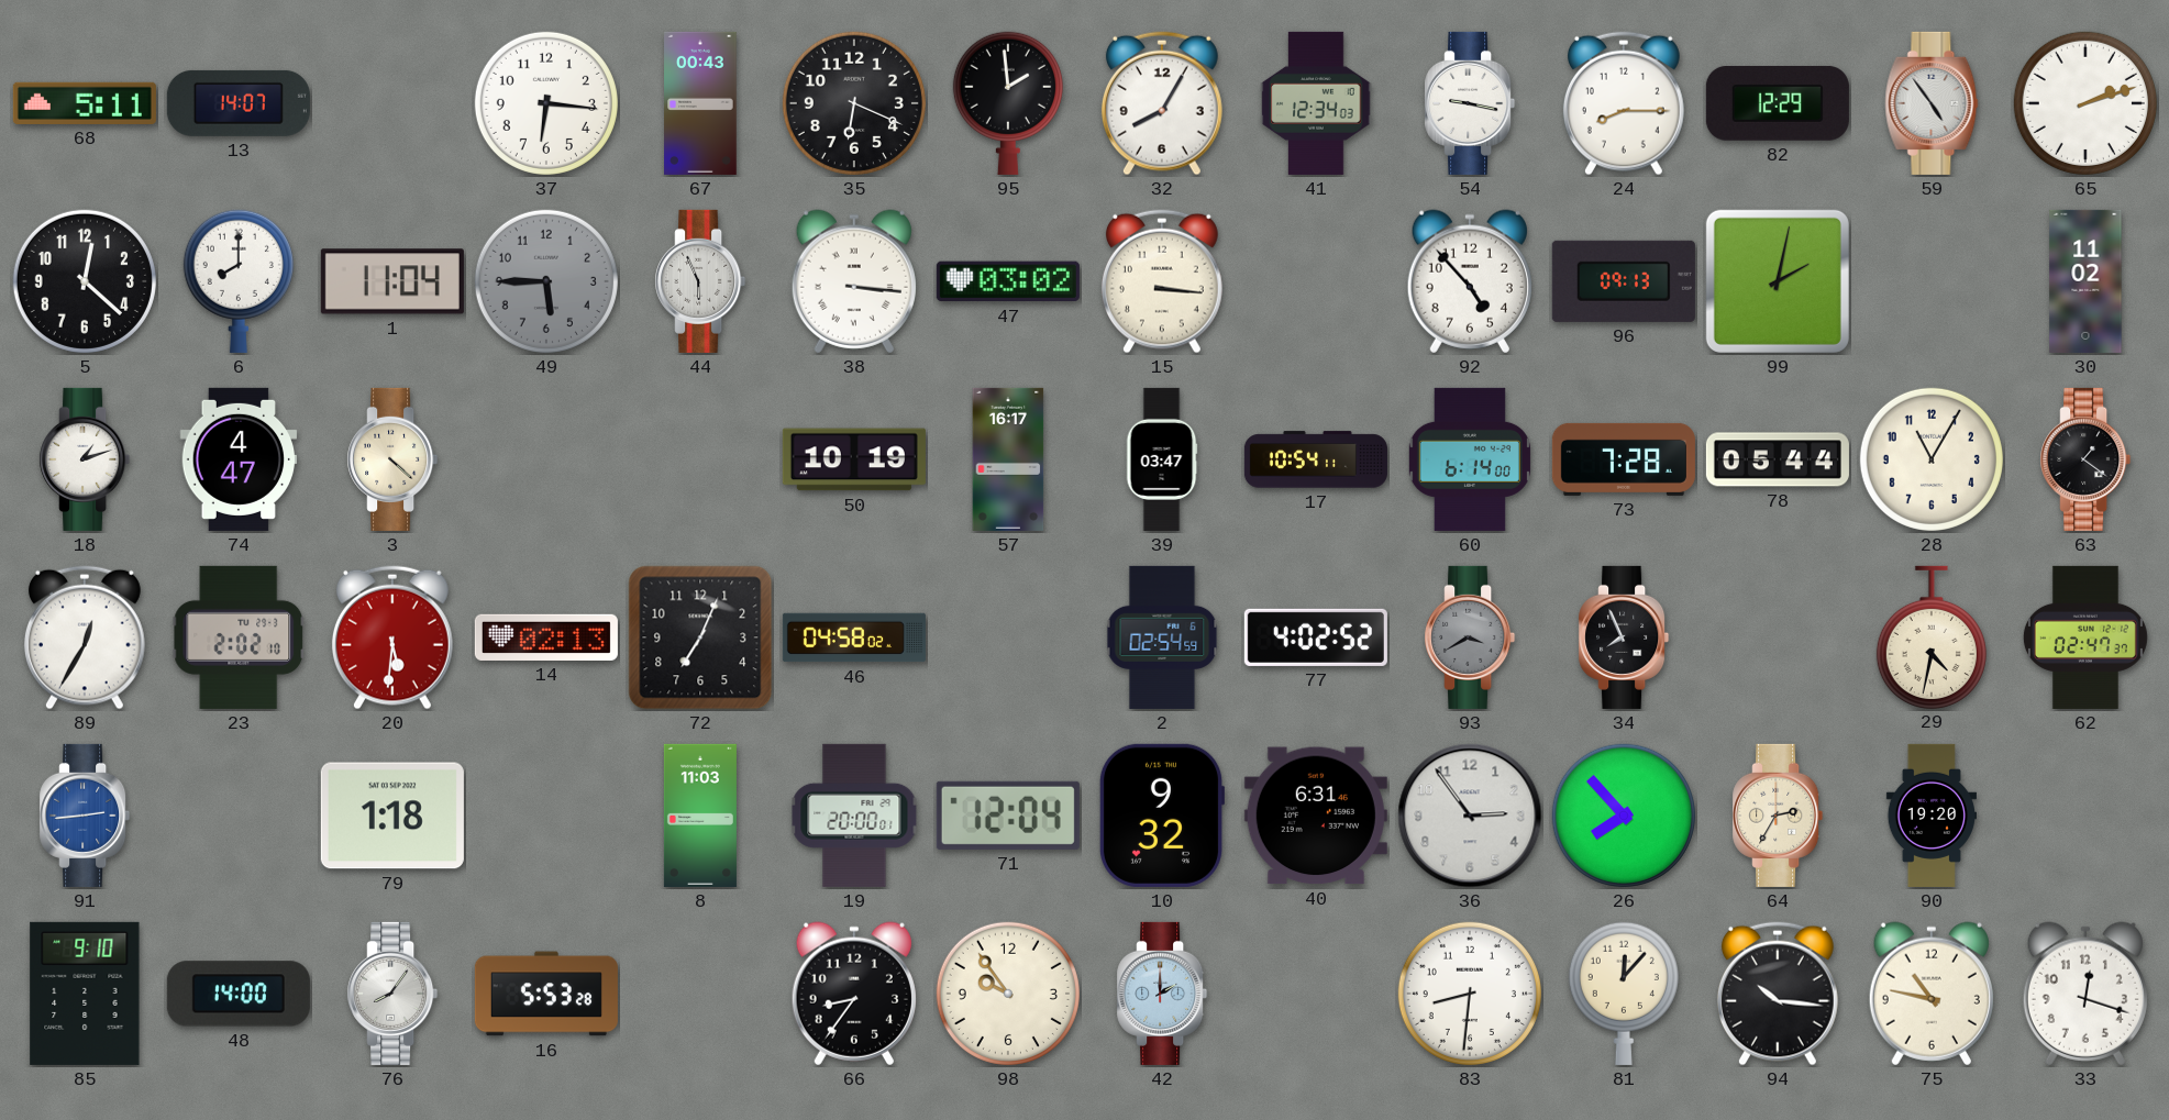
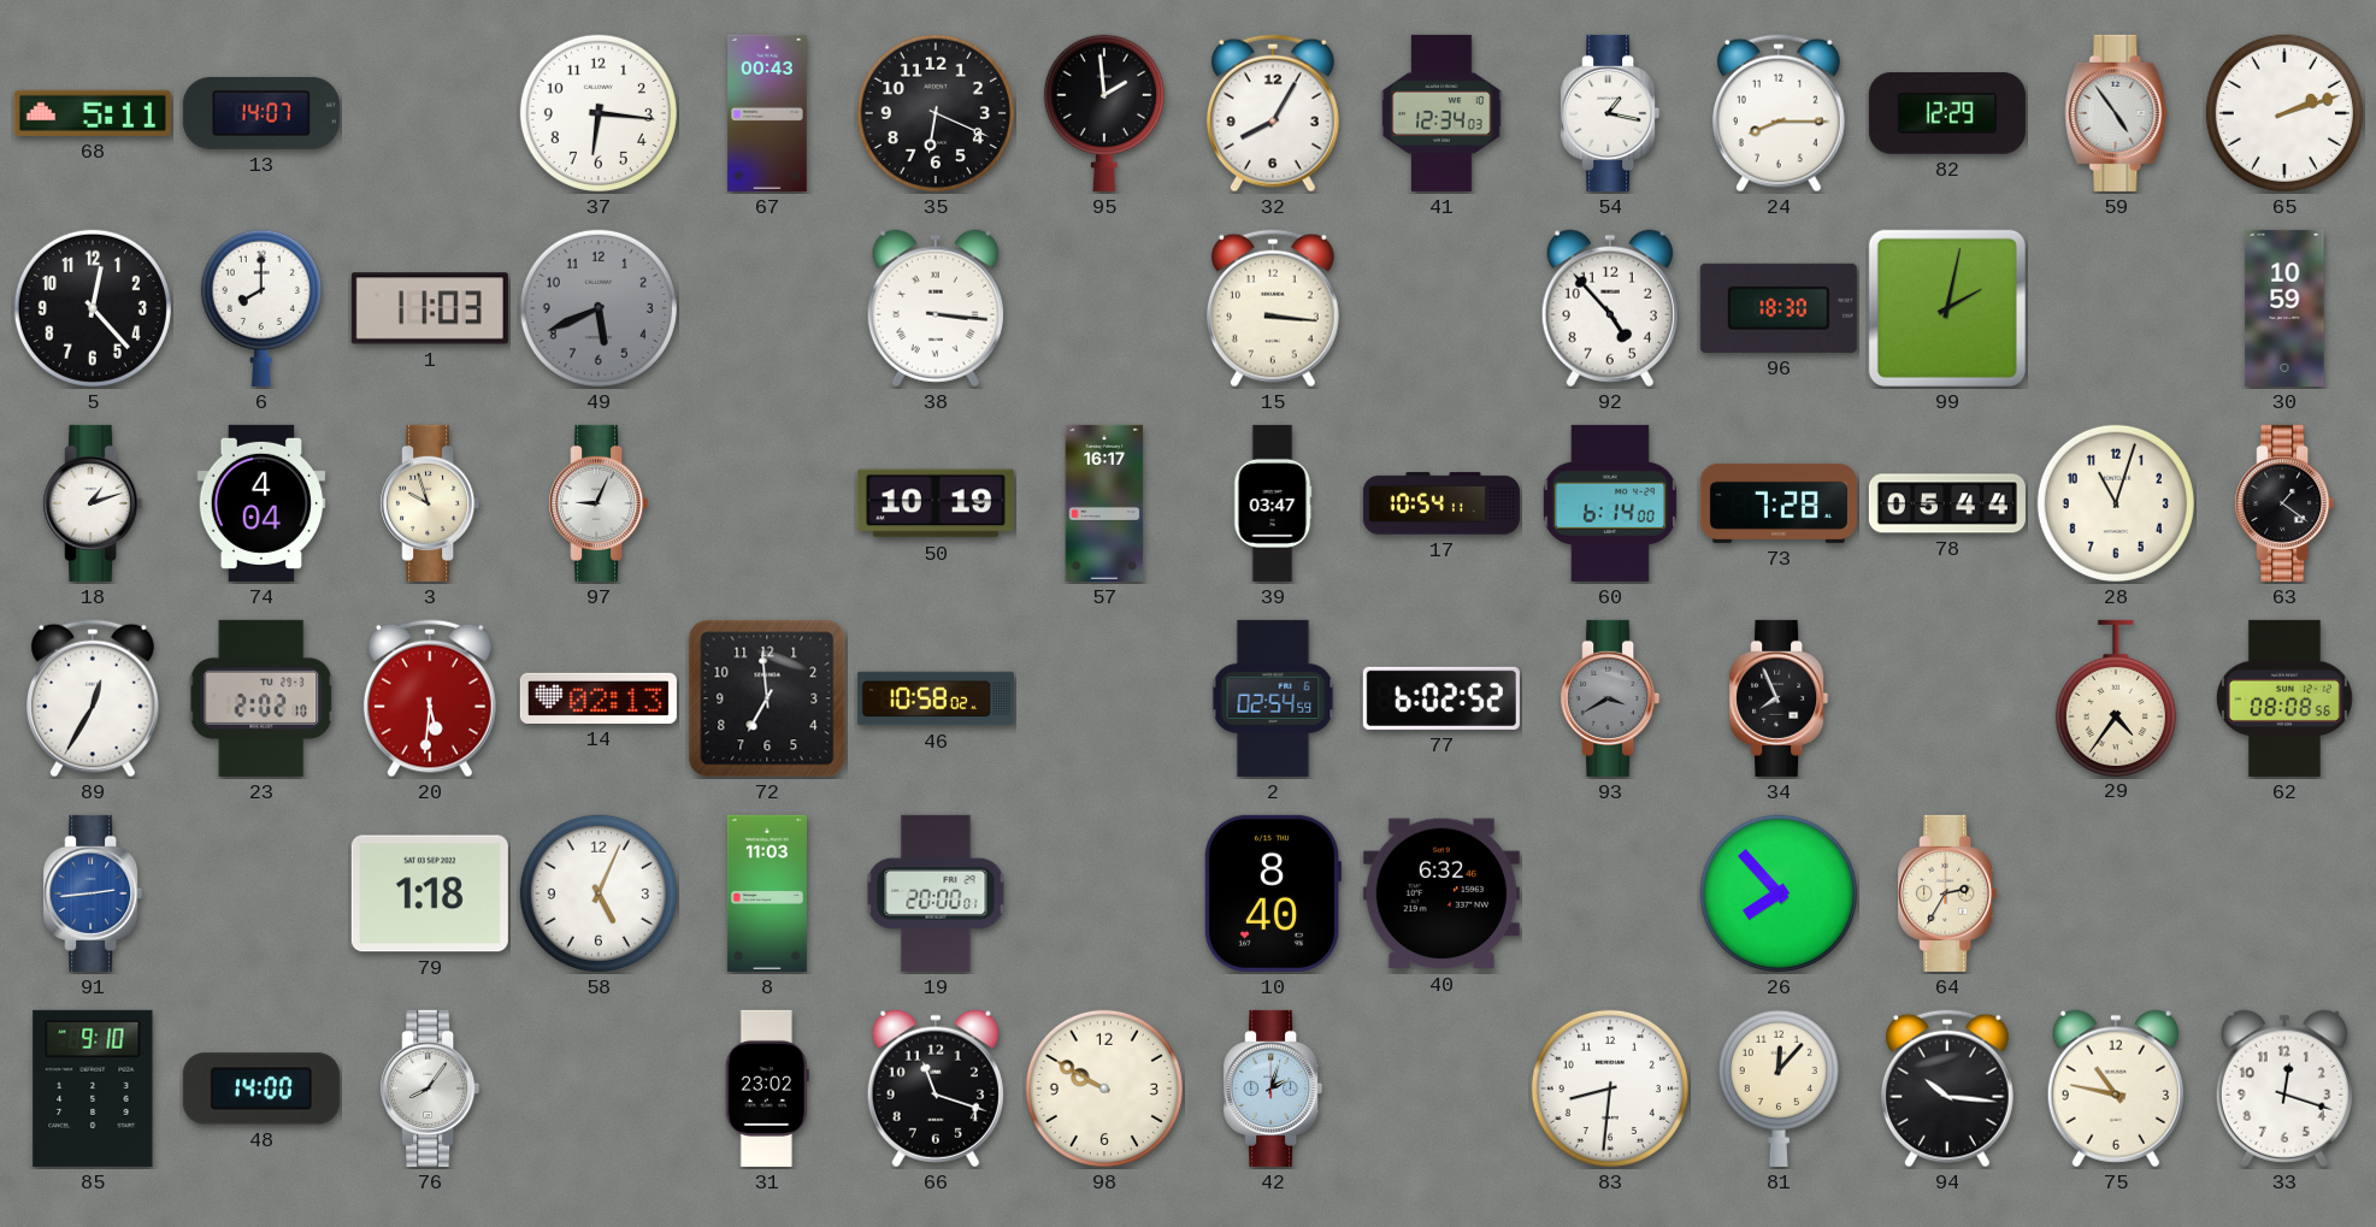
54: 9:17 -> 1:17 (1610, 113)
5: 12:22 -> 12:23 (93, 308)
1: 11:04 -> 11:03 (430, 308)
49: 5:45 -> 5:41 (599, 308)
44: 5:56 -> none (700, 281)
47: 03:02 -> none (1008, 281)
96: 09:13 -> 18:30 (1779, 308)
30: 11:02 -> 10:59 (2284, 308)
74: 4:47 -> 4:04 (261, 503)
3: 4:22 -> 9:57 (430, 503)
97: none -> 9:04 (599, 503)
28: 11:05 -> 11:03 (2116, 503)
72: 7:04 -> 6:59 (767, 698)
46: 04:58 -> 10:58 (936, 698)
77: 4:02 -> 6:02 (1441, 698)
29: 4:32 -> 4:36 (2116, 697)
62: 02:47 -> 08:08 (2284, 698)
58: none -> 5:04 (599, 893)
71: 12:04 -> none (1008, 816)
10: 9:32 -> 8:40 (1272, 893)
40: 6:31 -> 6:32 (1441, 893)
36: 2:54 -> none (1470, 816)
90: 19:20 -> none (1930, 816)
16: 5:53 -> none (546, 994)
31: none -> 23:02 (767, 1089)
66: 8:36 -> 11:18 (936, 1089)
98: 9:54 -> 9:50 (1104, 1089)
42: 2:00 -> 2:03 (1273, 1089)
